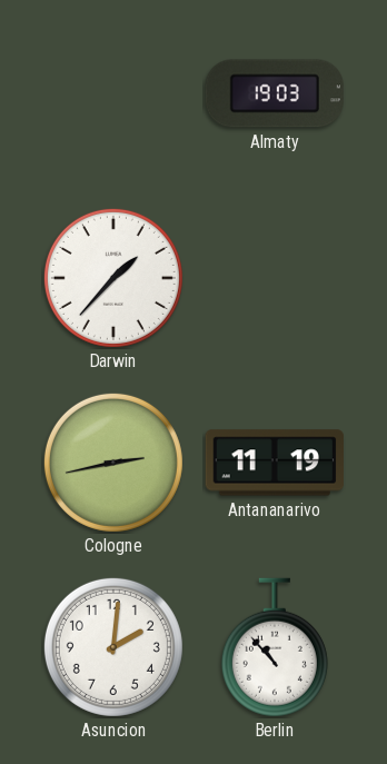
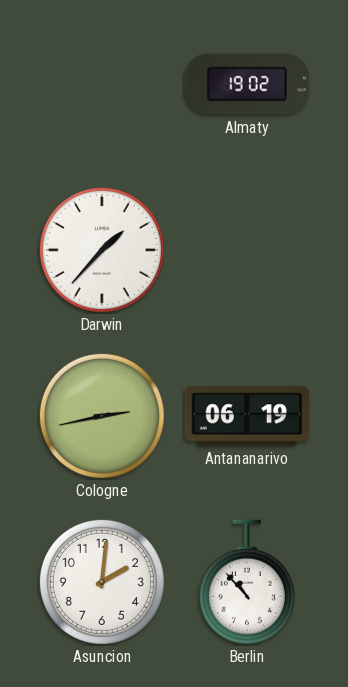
Almaty: 19:03 -> 19:02 (247, 84)
Antananarivo: 11:19 -> 06:19 (247, 416)
